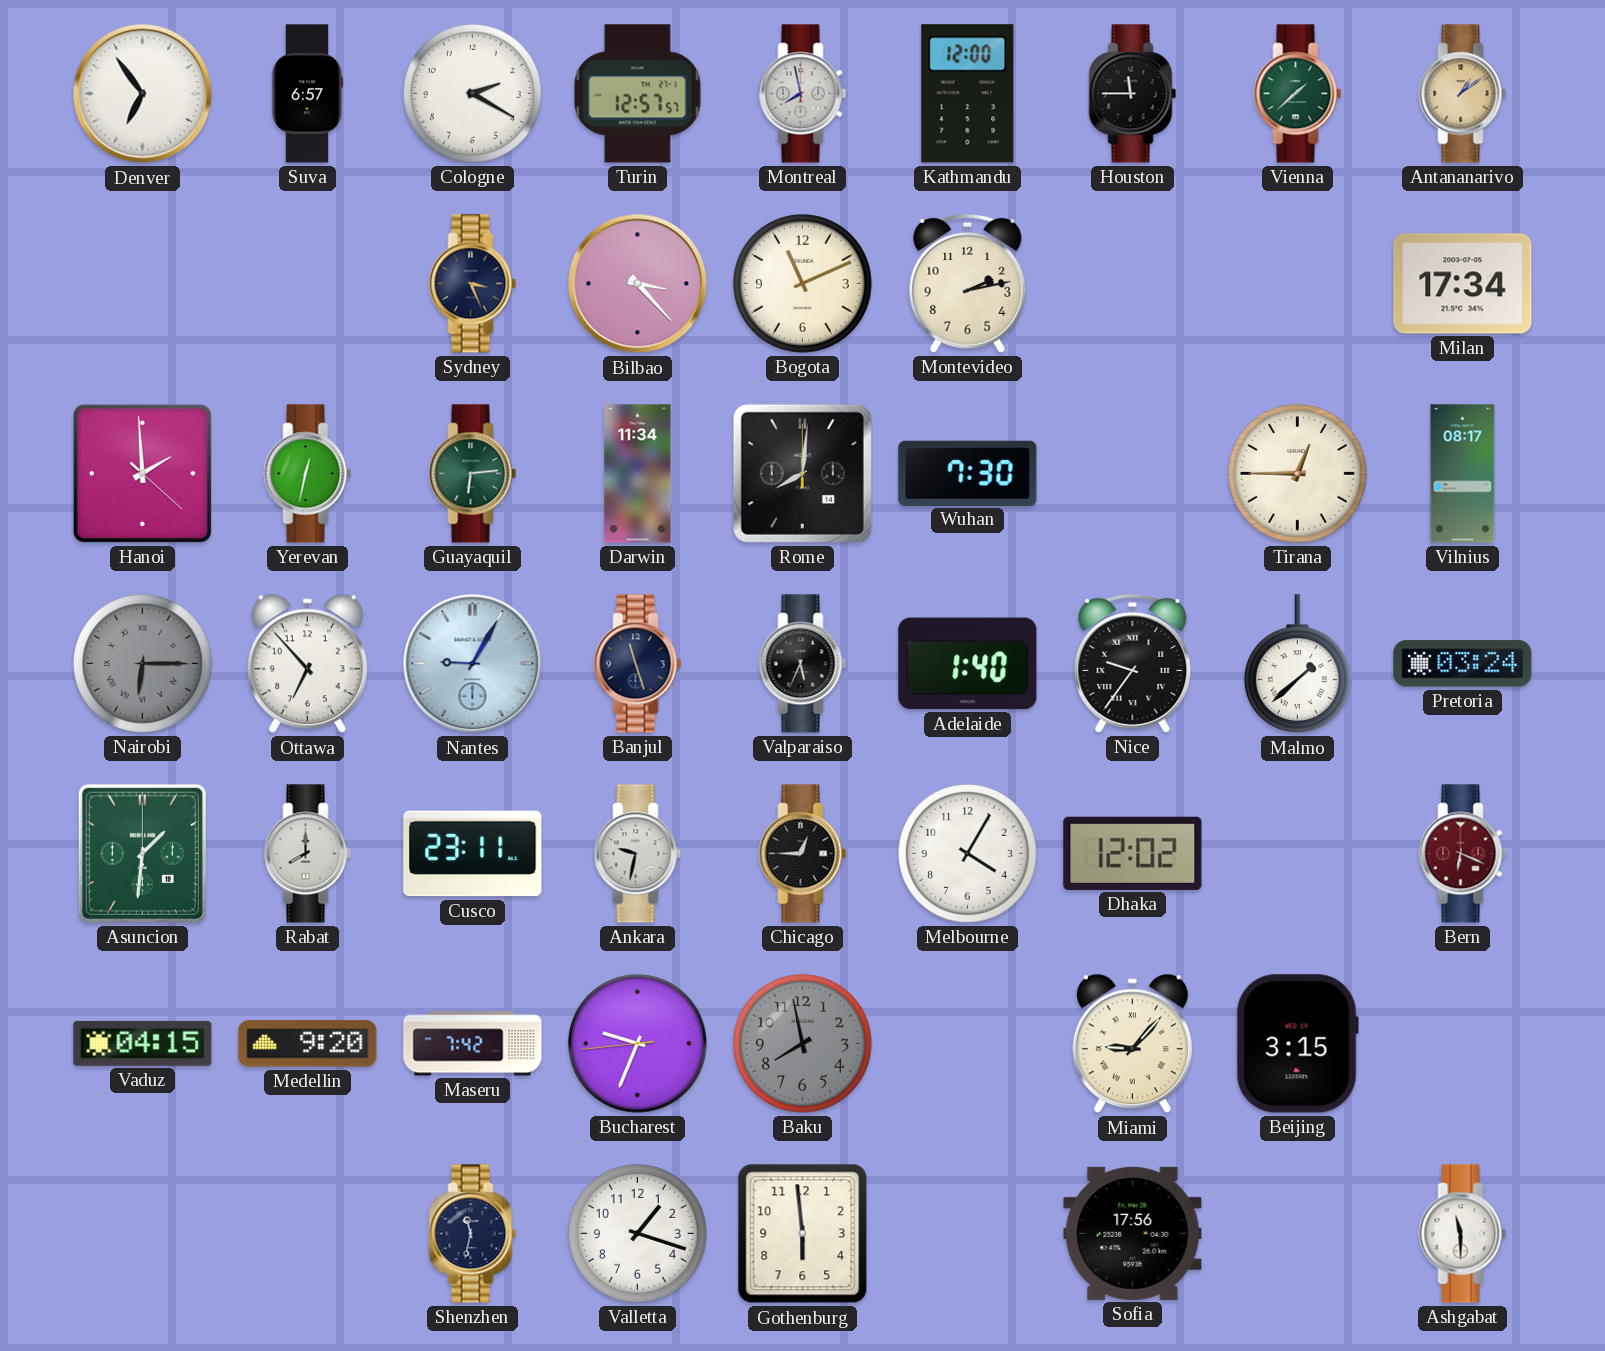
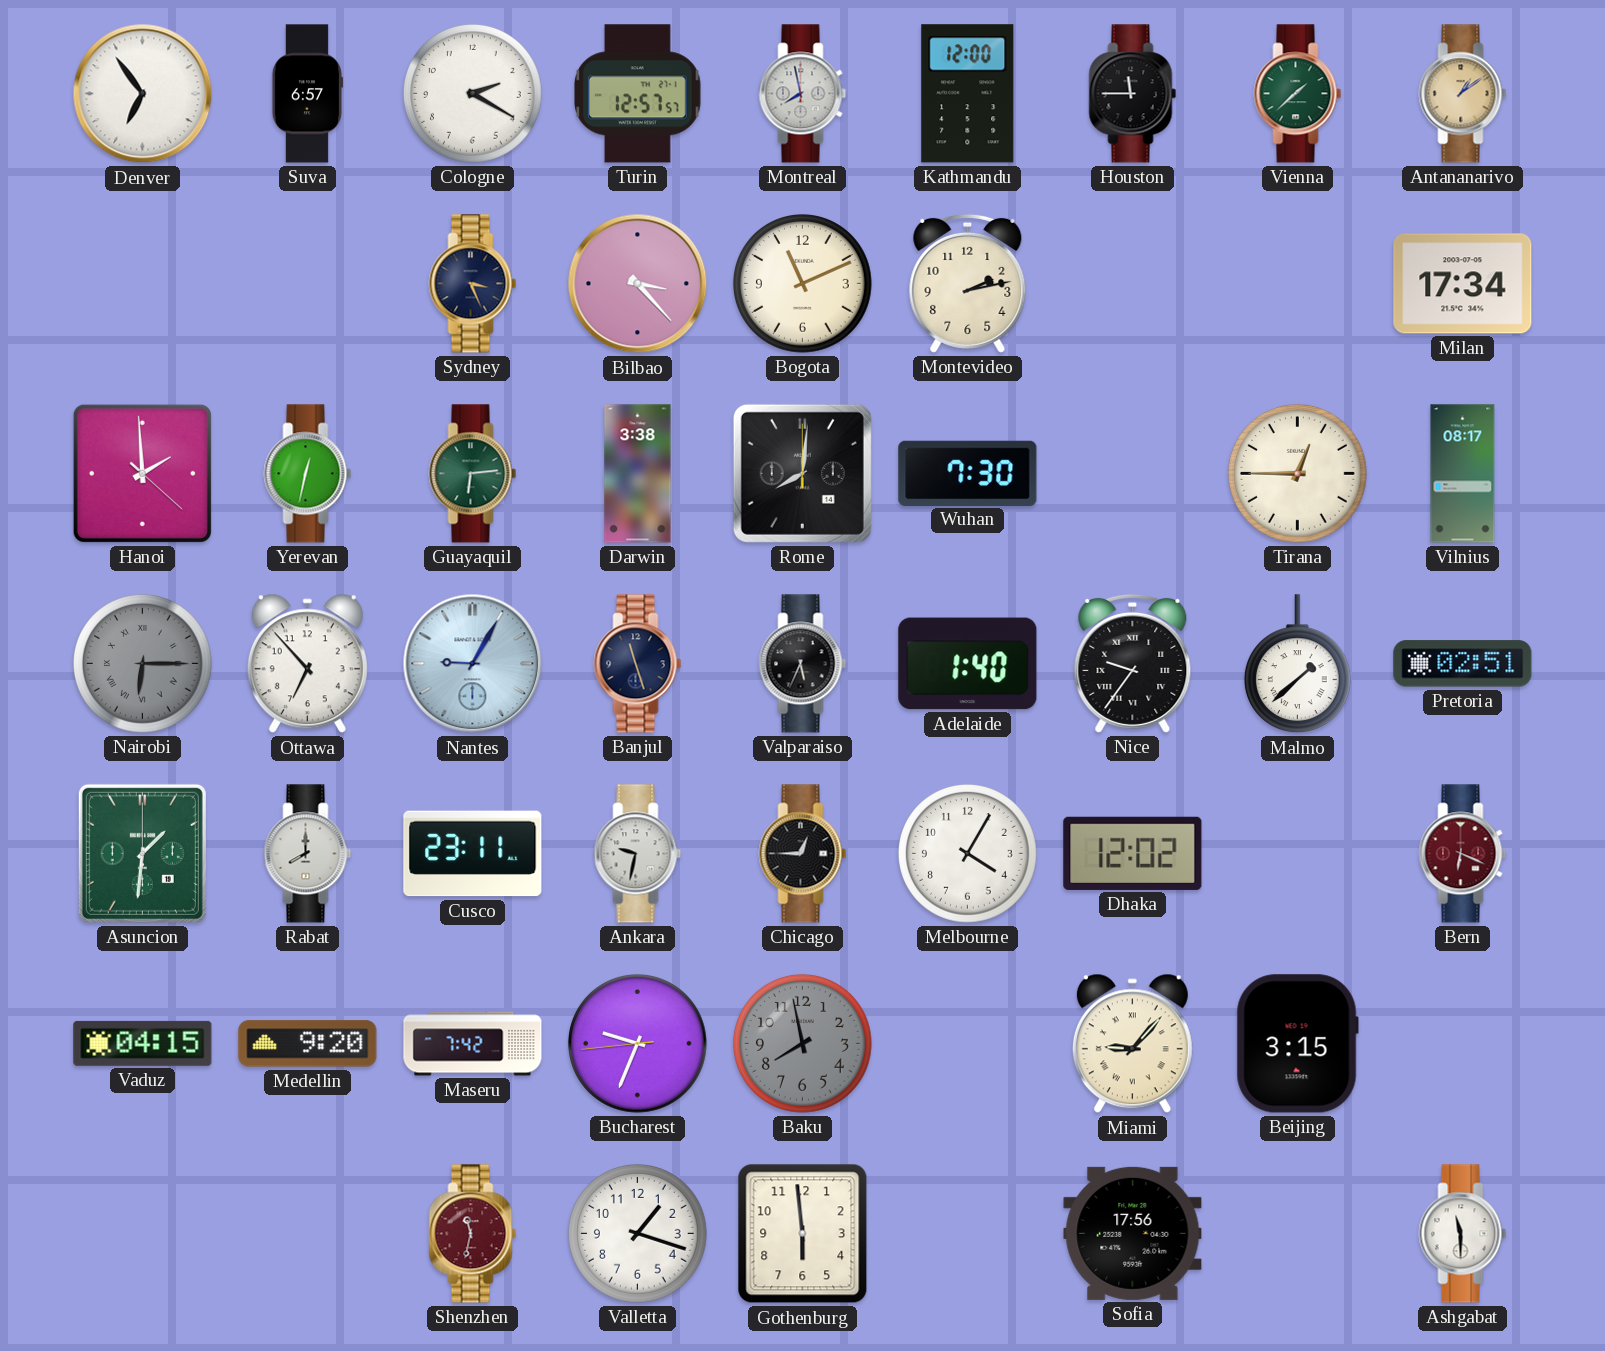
Darwin: 11:34 -> 3:38 (638, 474)
Pretoria: 03:24 -> 02:51 (1463, 664)
Shenzhen dial: navy -> burgundy (473, 1234)
